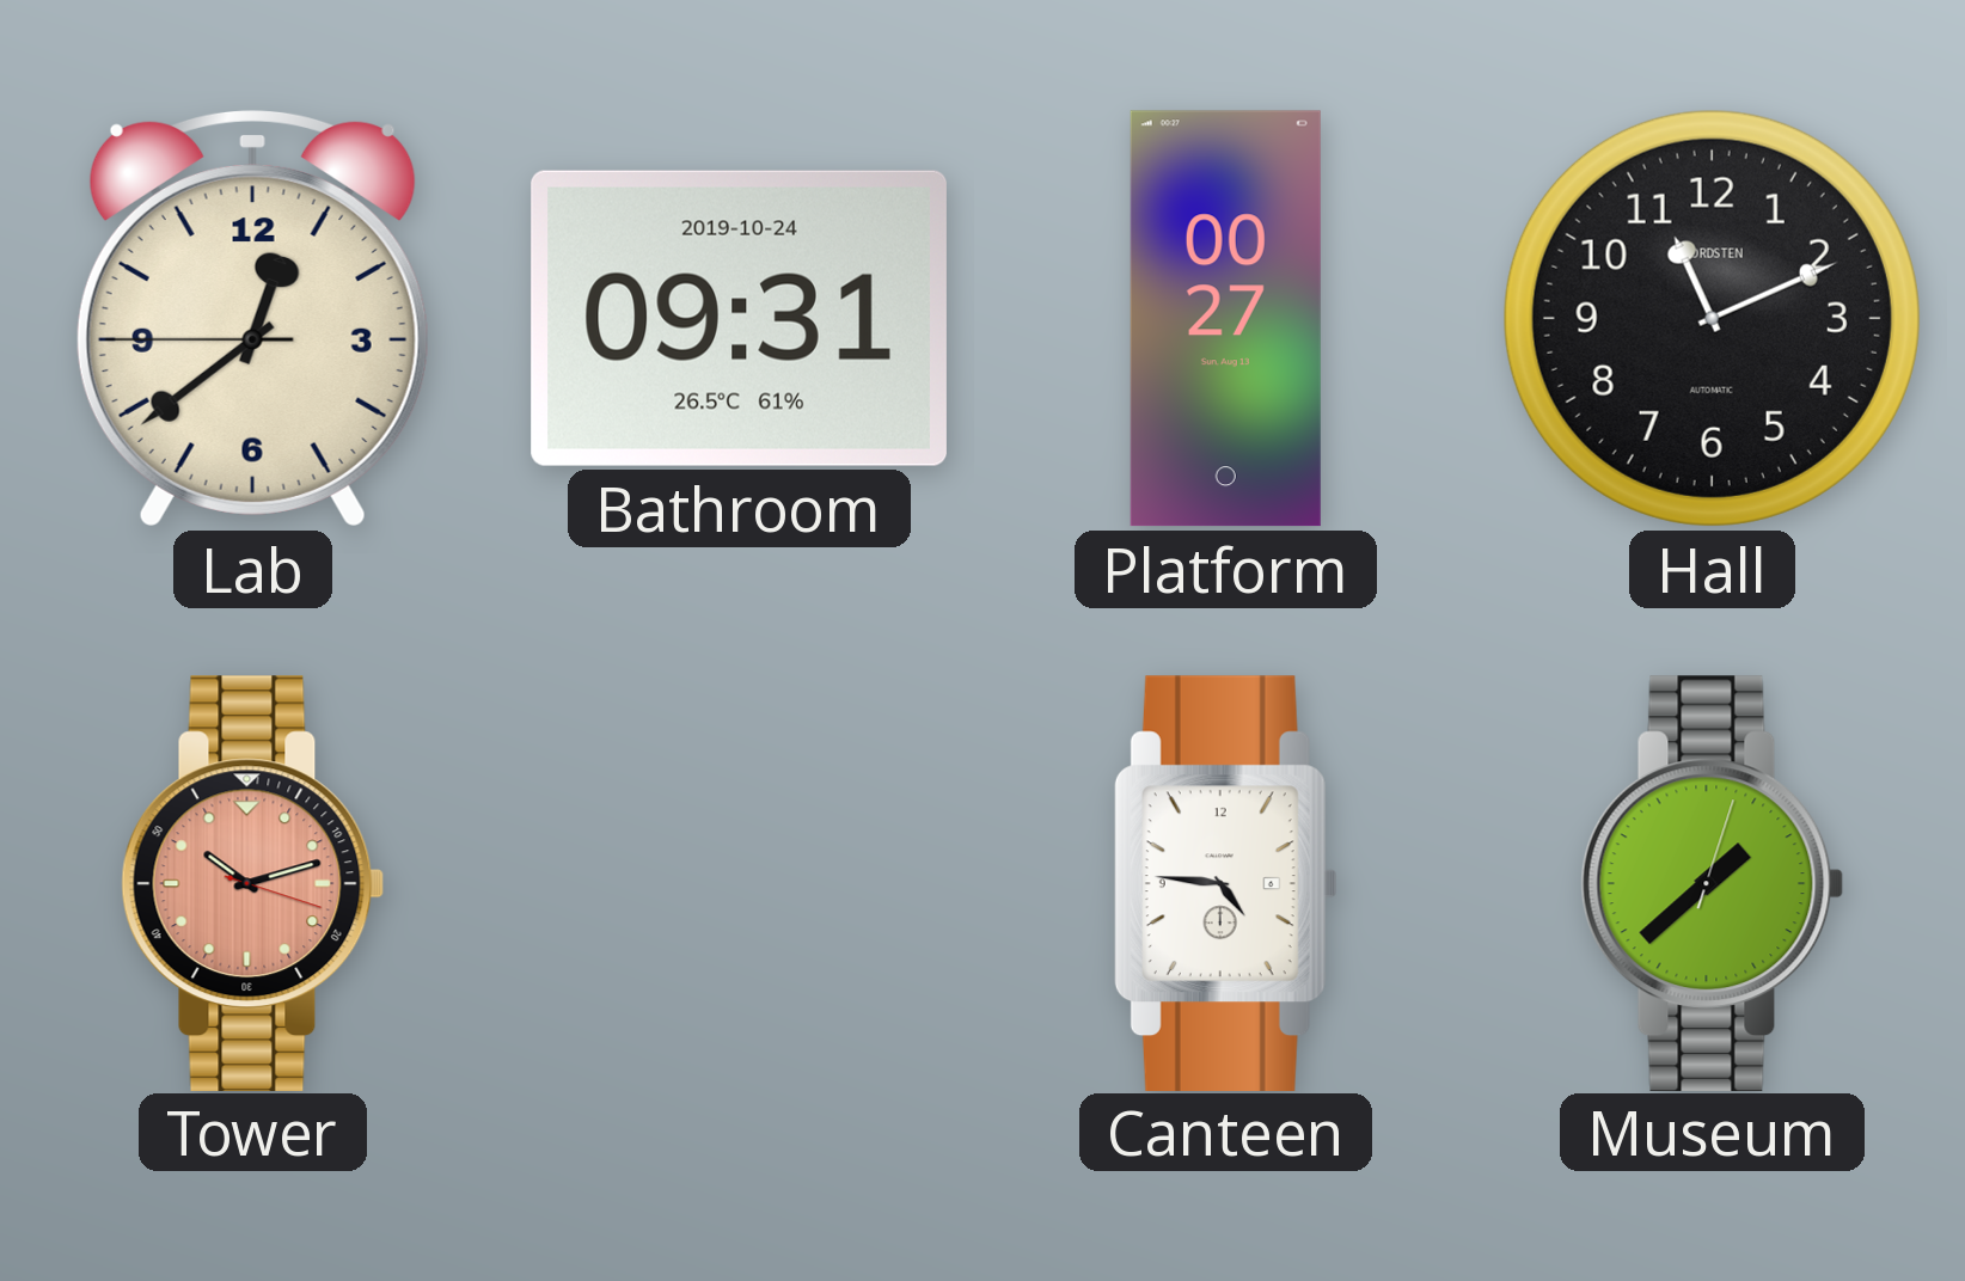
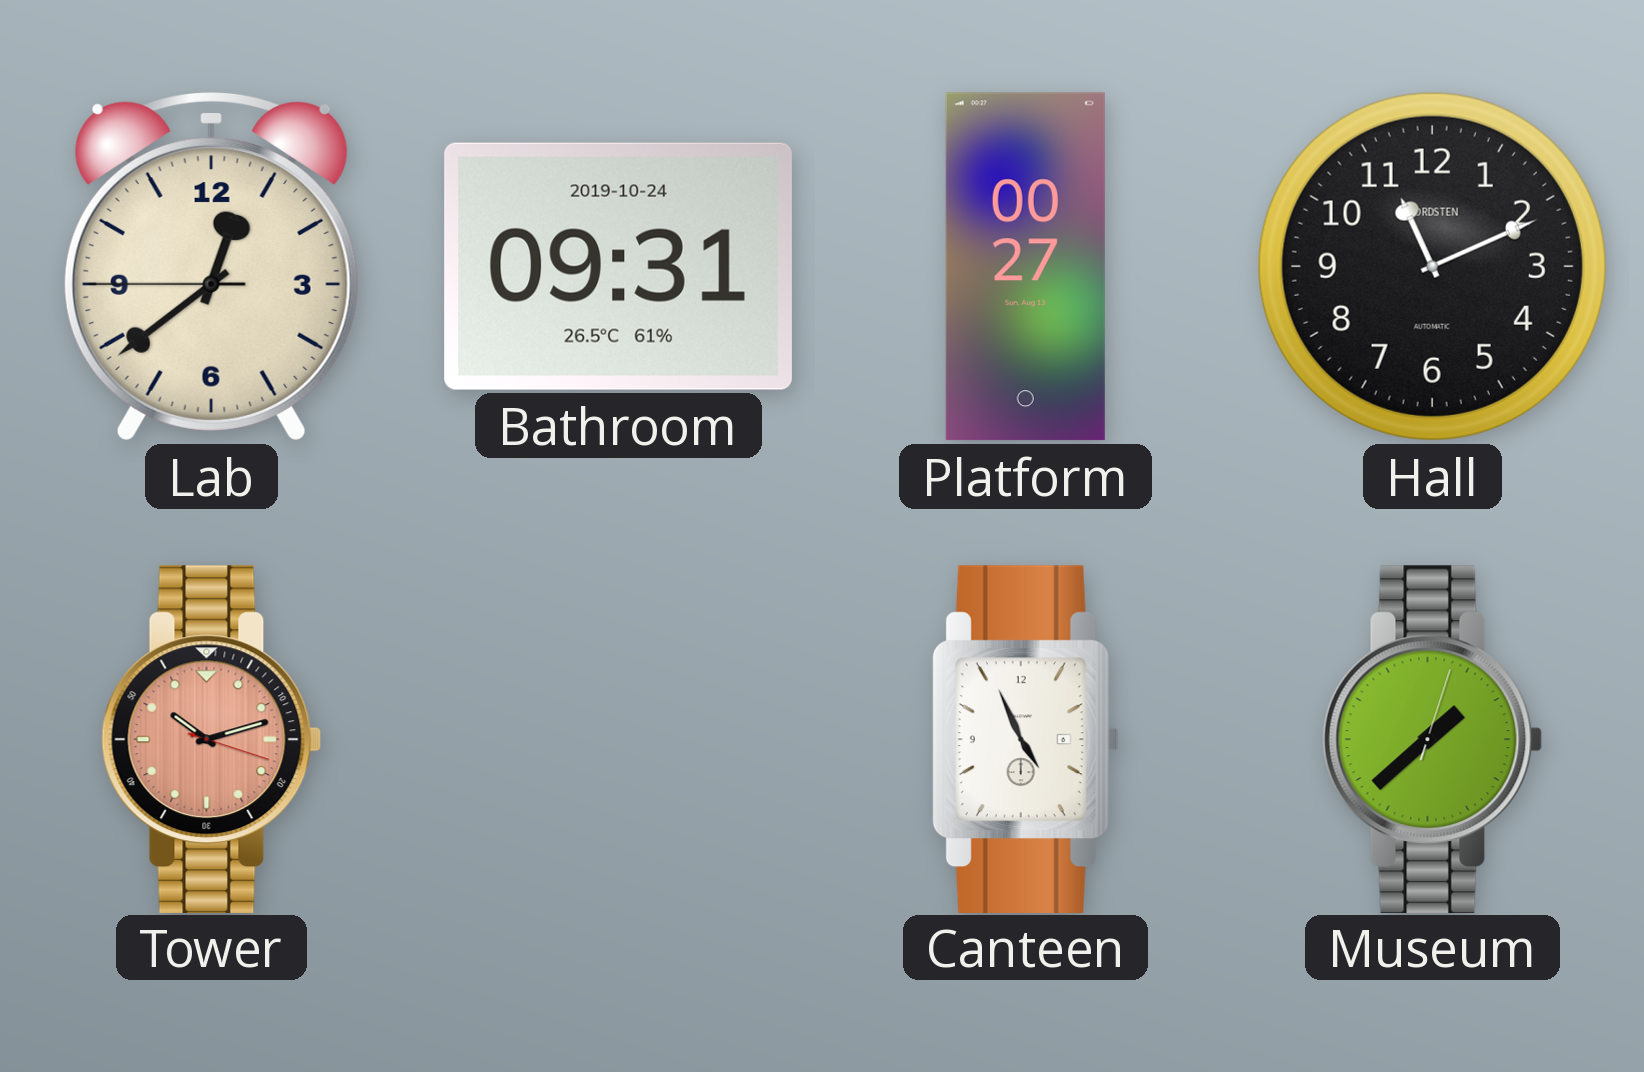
Canteen: 4:46 -> 4:56 (1025, 739)
